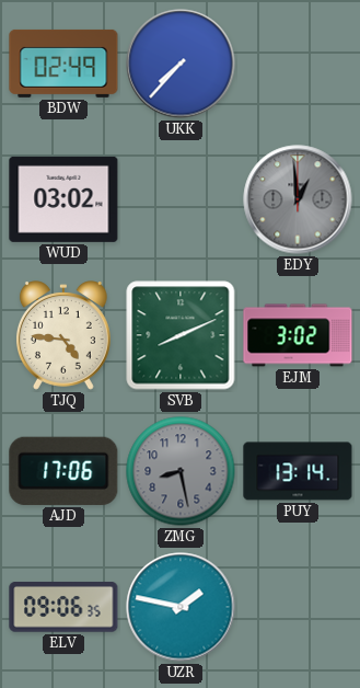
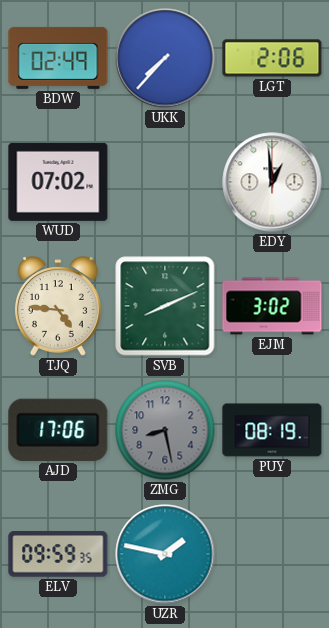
LGT: none -> 2:06 (272, 58)
WUD: 03:02 -> 07:02 (58, 182)
EDY dial: grey -> white (272, 182)
PUY: 13:14 -> 08:19 (272, 430)
ELV: 09:06 -> 09:59 (58, 554)
